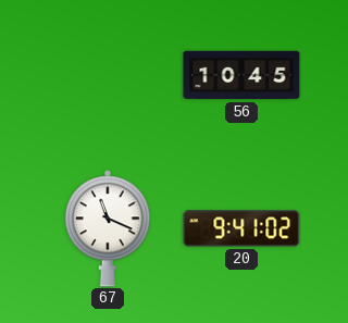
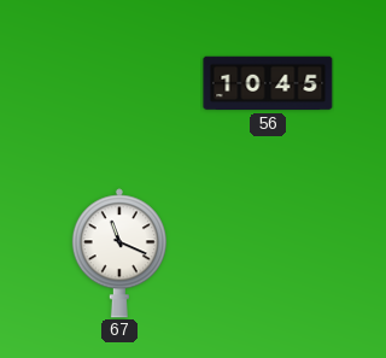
20: 9:41 -> none (241, 228)
